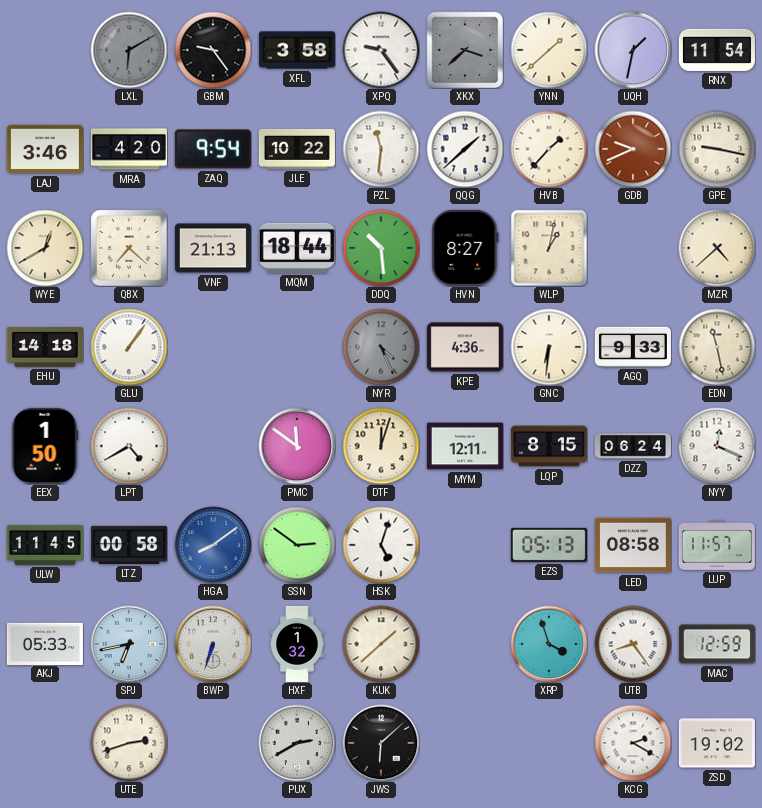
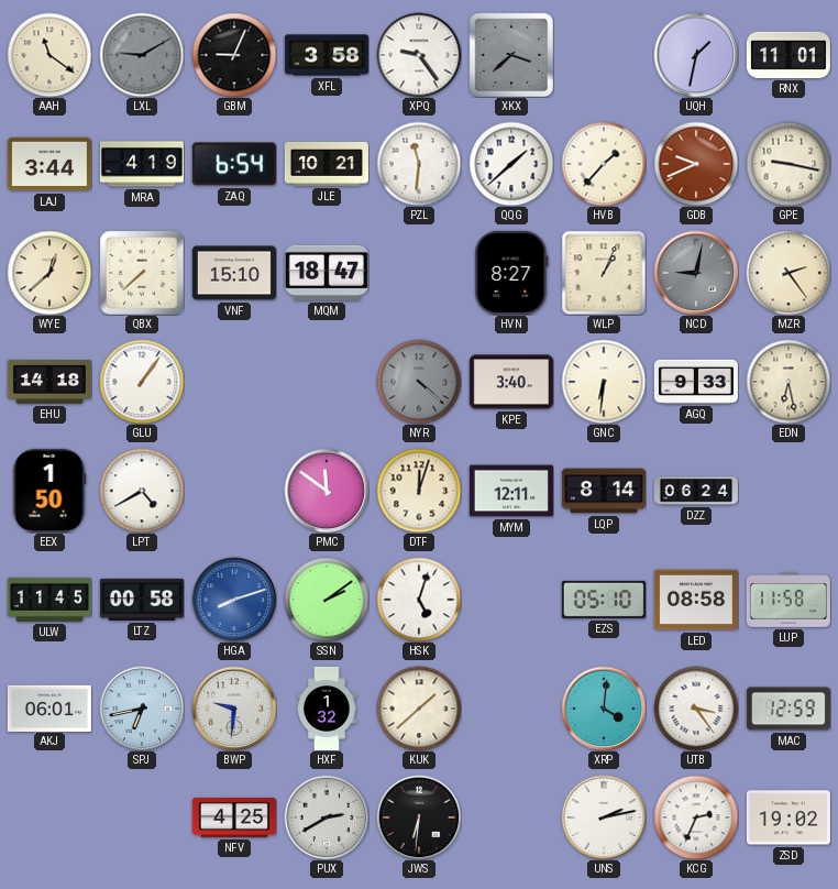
AAH: none -> 11:21 (49, 55)
LXL: 6:10 -> 9:10 (142, 55)
GBM: 9:24 -> 9:04 (234, 55)
YNN: 1:38 -> none (549, 50)
RNX: 11:54 -> 11:01 (789, 55)
LAJ: 3:46 -> 3:44 (49, 164)
MRA: 4:20 -> 4:19 (142, 164)
ZAQ: 9:54 -> 6:54 (234, 164)
JLE: 10:22 -> 10:21 (327, 164)
WYE: 12:40 -> 12:38 (49, 273)
QBX: 7:22 -> 7:38 (142, 273)
VNF: 21:13 -> 15:10 (234, 273)
MQM: 18:44 -> 18:47 (327, 273)
DDQ: 10:29 -> none (381, 248)
WLP: 1:02 -> 1:04 (604, 273)
NCD: none -> 9:02 (696, 273)
MZR: 4:38 -> 2:24 (789, 273)
NYR: 4:26 -> 4:22 (419, 382)
KPE: 4:36 -> 3:40 (511, 382)
EDN: 11:28 -> 6:28 (789, 382)
LQP: 8:15 -> 8:14 (604, 491)
NYY: 12:19 -> none (717, 446)
HGA: 8:09 -> 8:12 (234, 600)
SSN: 2:51 -> 2:09 (327, 600)
EZS: 05:13 -> 05:10 (604, 600)
LUP: 11:57 -> 11:58 (789, 601)
AKJ: 05:33 -> 06:01 (49, 707)
BWP: 6:33 -> 9:31 (234, 709)
XRP: 3:57 -> 4:01 (604, 709)
UTB: 8:24 -> 3:24 (696, 709)
UTE: 2:42 -> none (129, 743)
NFV: none -> 4:25 (234, 817)
JWS: 6:08 -> 6:31 (419, 817)
UNS: none -> 2:13 (604, 817)
KCG: 2:20 -> 2:34 (696, 817)
